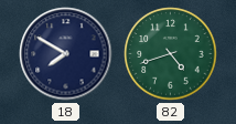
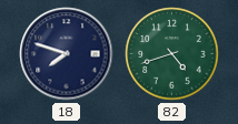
18: 7:50 -> 7:48 (67, 54)
